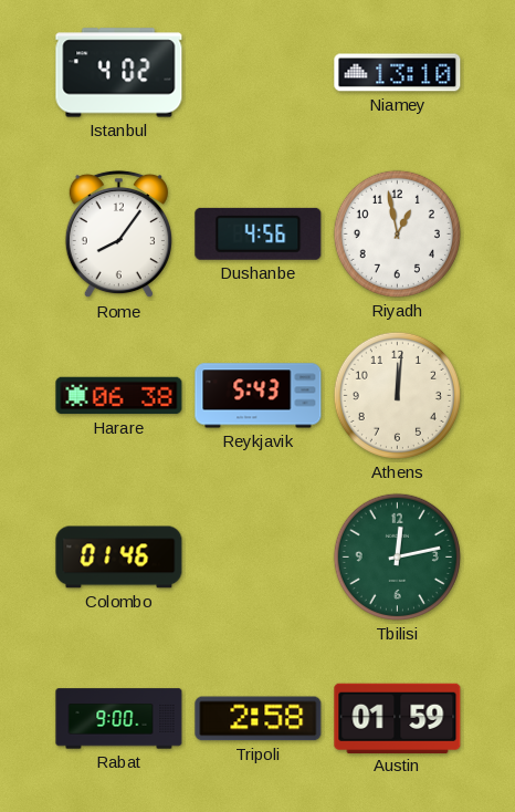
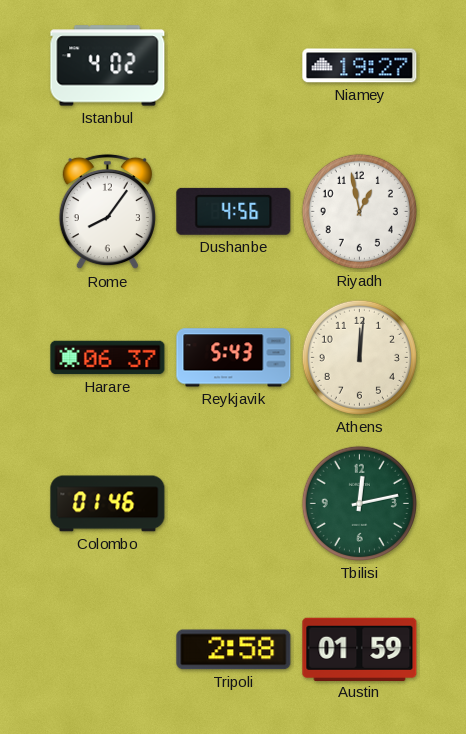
Niamey: 13:10 -> 19:27 (360, 66)
Harare: 06:38 -> 06:37 (108, 358)
Rabat: 9:00 -> none (119, 719)
